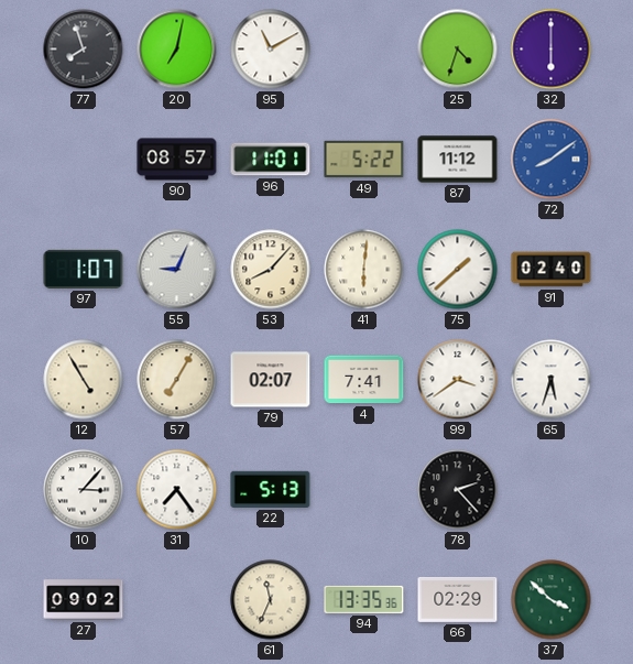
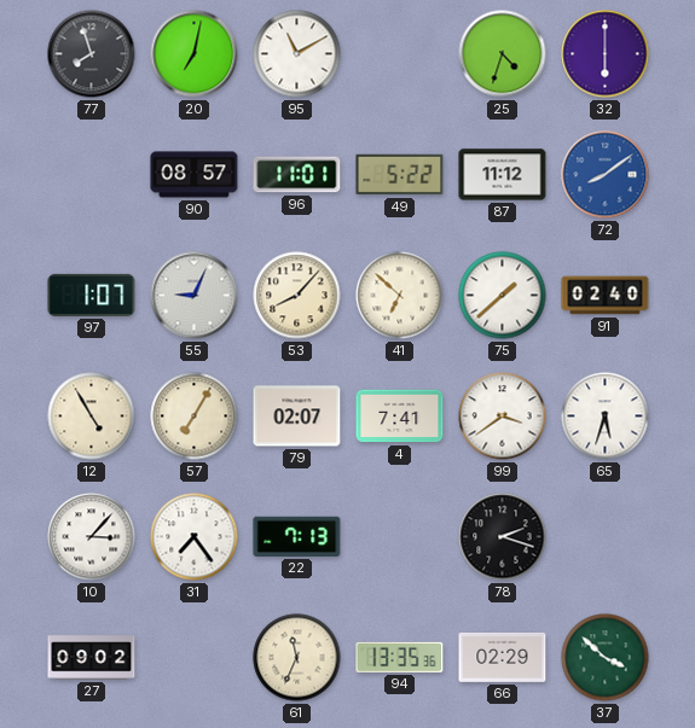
41: 6:01 -> 6:52 (400, 296)
22: 5:13 -> 7:13 (297, 536)
78: 2:23 -> 2:18 (503, 537)
